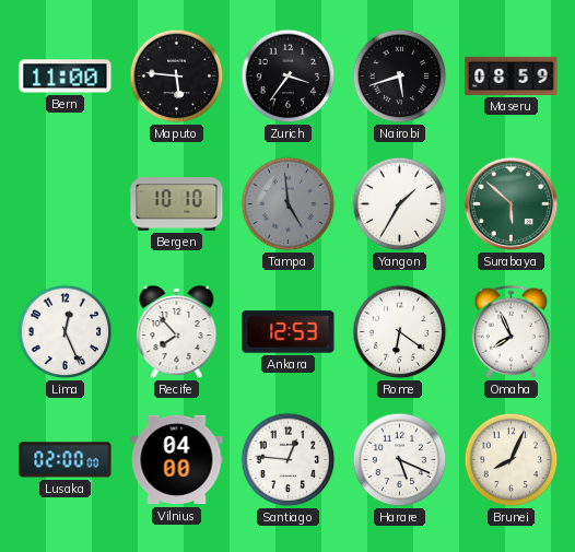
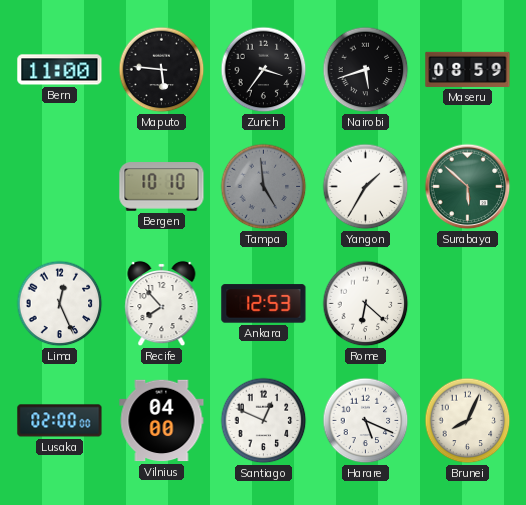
Rome: 6:21 -> 6:22 (366, 304)
Omaha: 7:56 -> none (511, 331)
Santiago: 12:46 -> 12:49 (264, 421)
